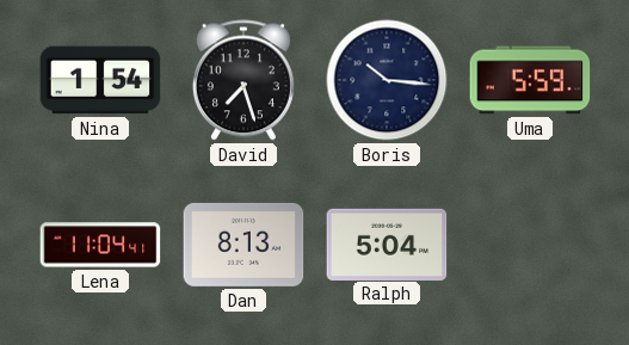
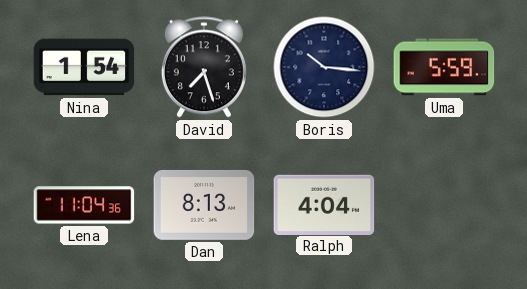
Lena: 11:04:41 -> 11:04:36 (84, 205)
Ralph: 5:04 -> 4:04 (324, 204)
